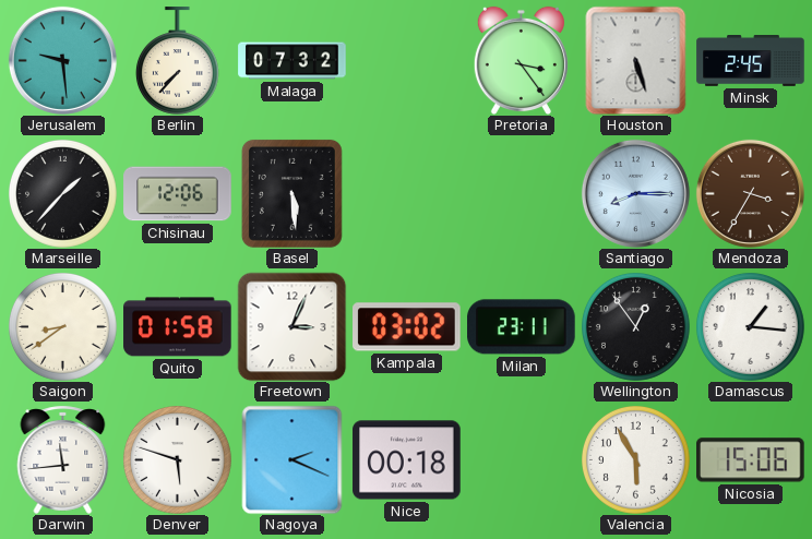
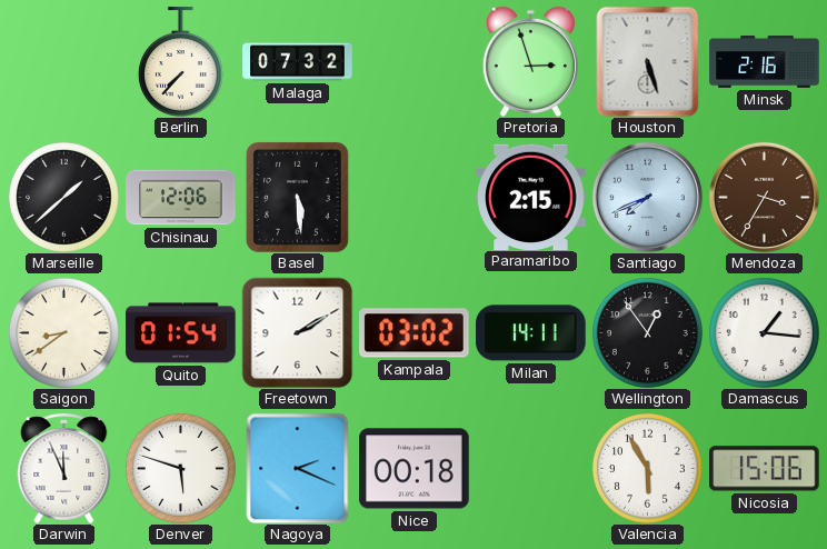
Jerusalem: 9:29 -> none (62, 60)
Pretoria: 3:24 -> 2:57 (530, 61)
Minsk: 2:45 -> 2:16 (765, 62)
Marseille: 1:37 -> 1:38 (64, 198)
Paramaribo: none -> 2:15 (531, 197)
Santiago: 8:15 -> 7:41 (647, 197)
Quito: 01:58 -> 01:54 (181, 333)
Freetown: 3:04 -> 2:10 (297, 332)
Milan: 23:11 -> 14:11 (531, 333)
Darwin: 11:44 -> 11:56 (64, 468)
